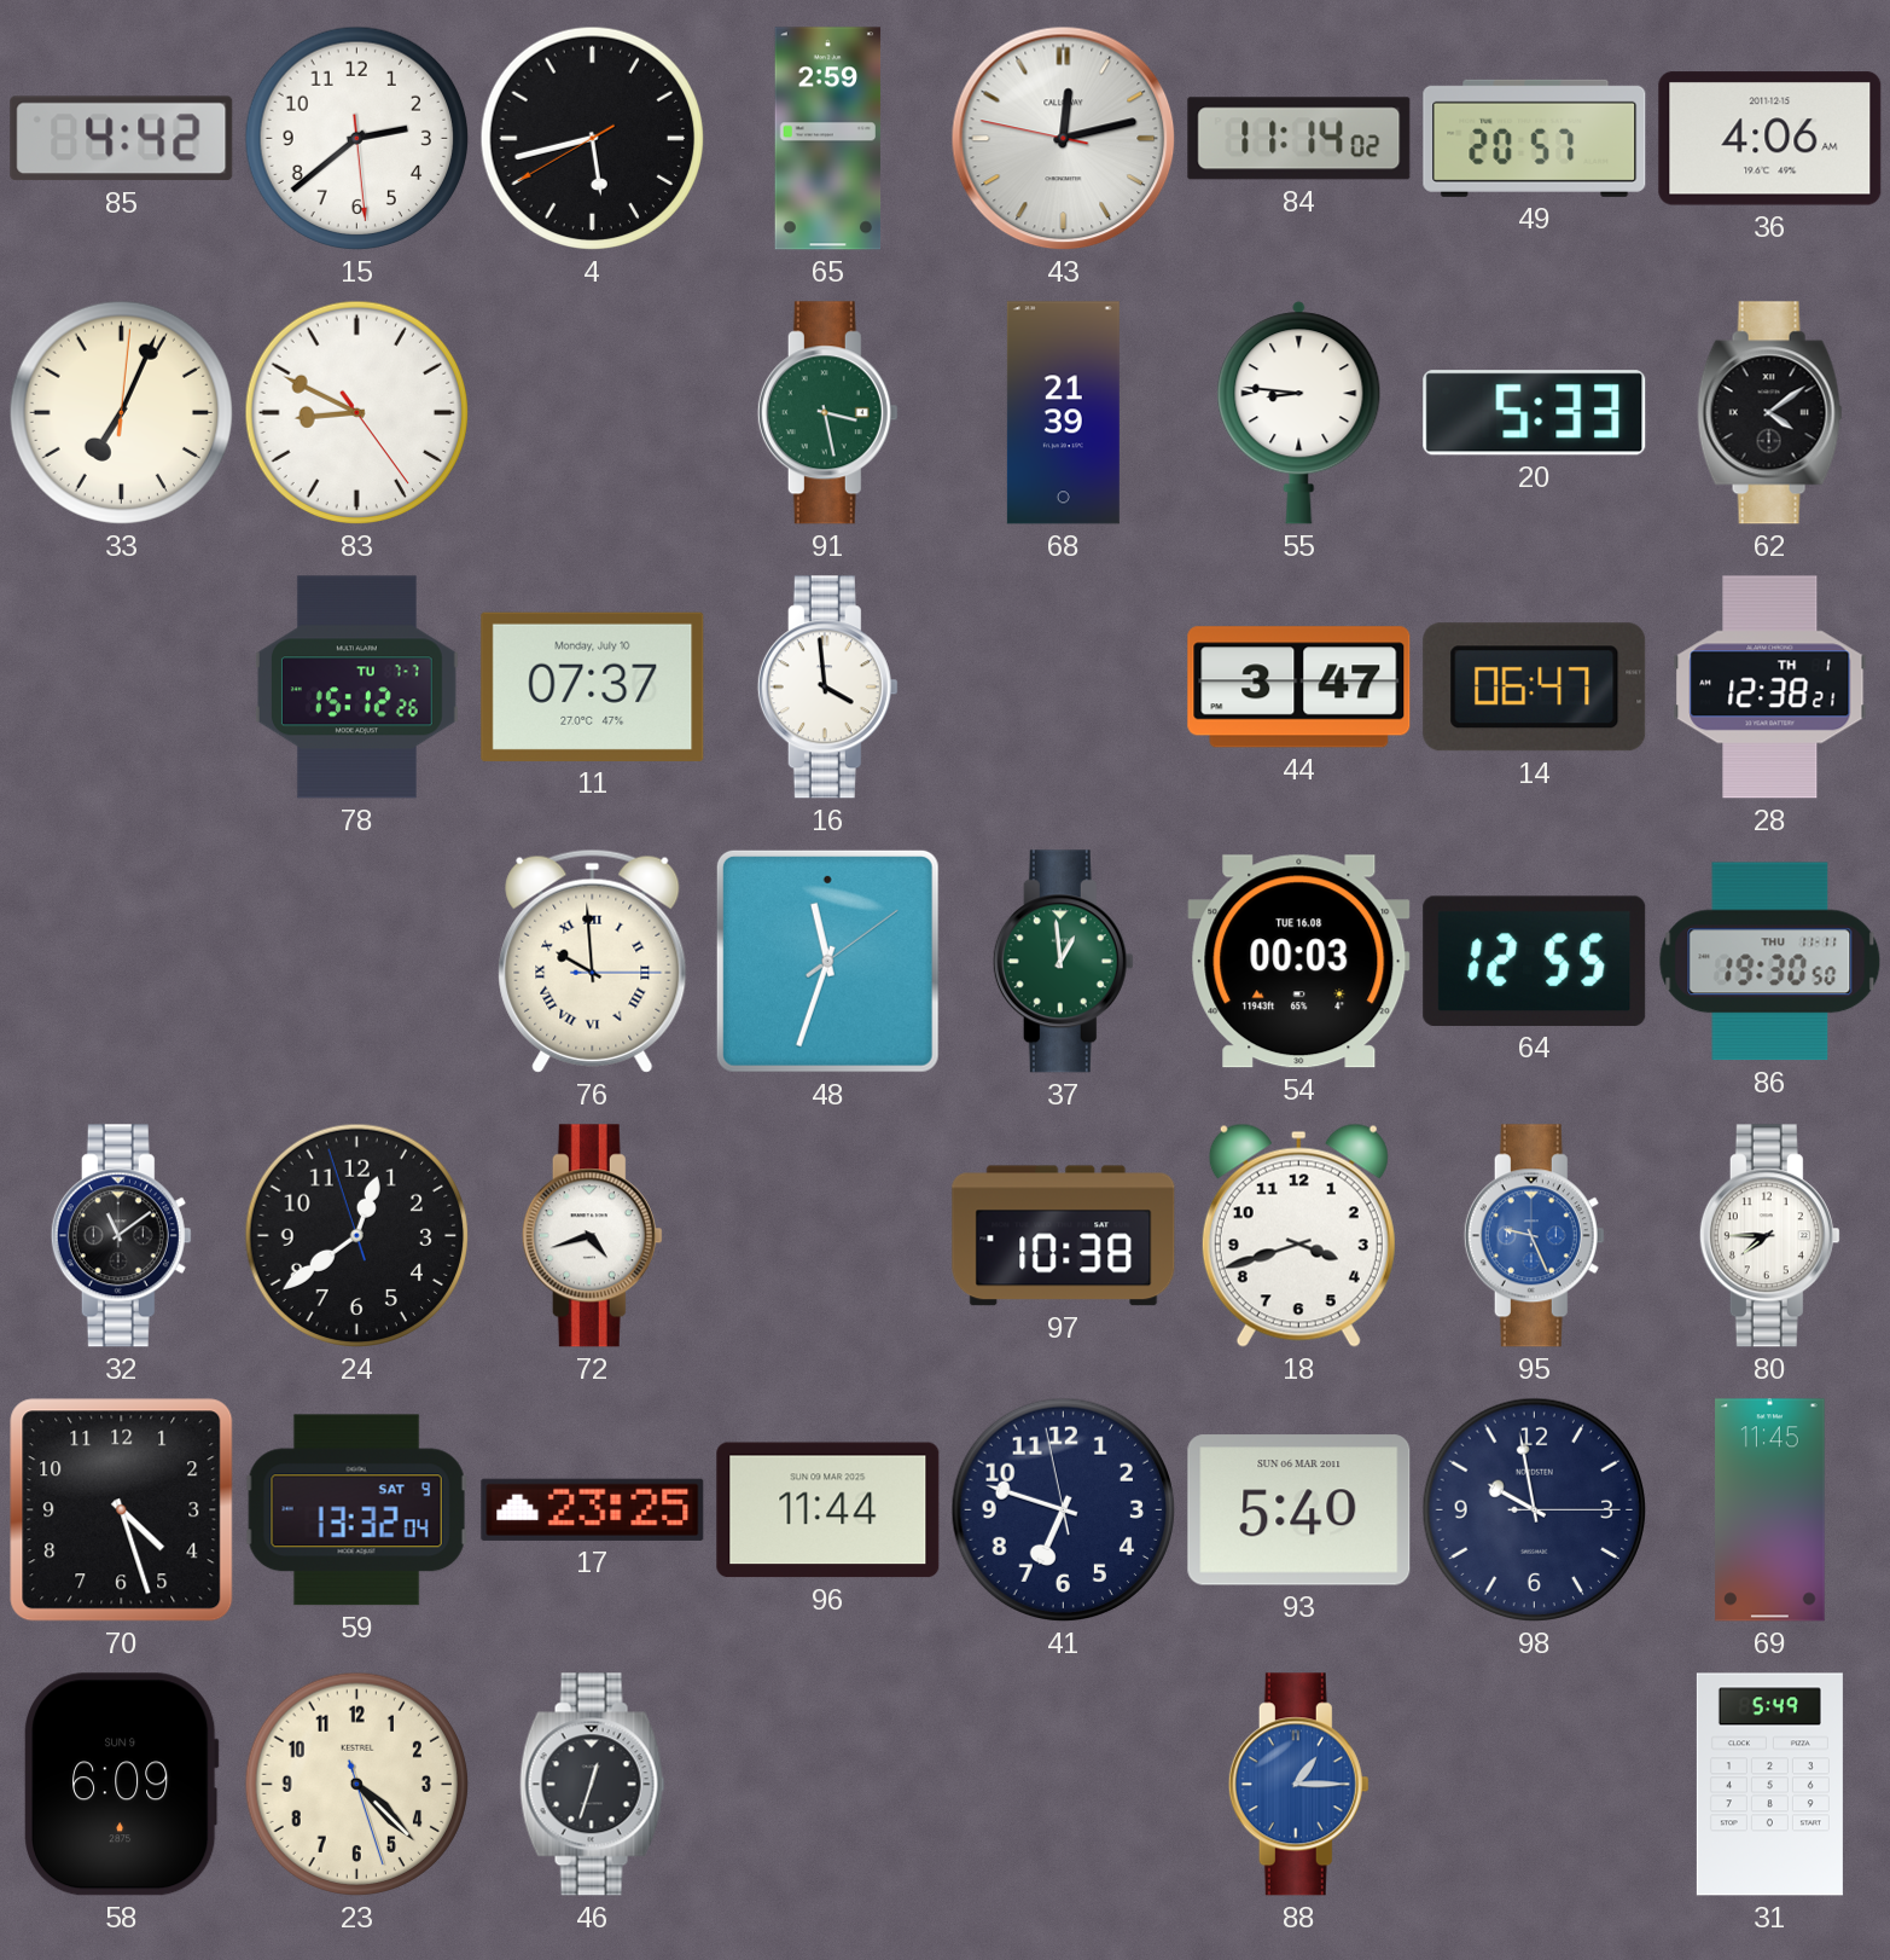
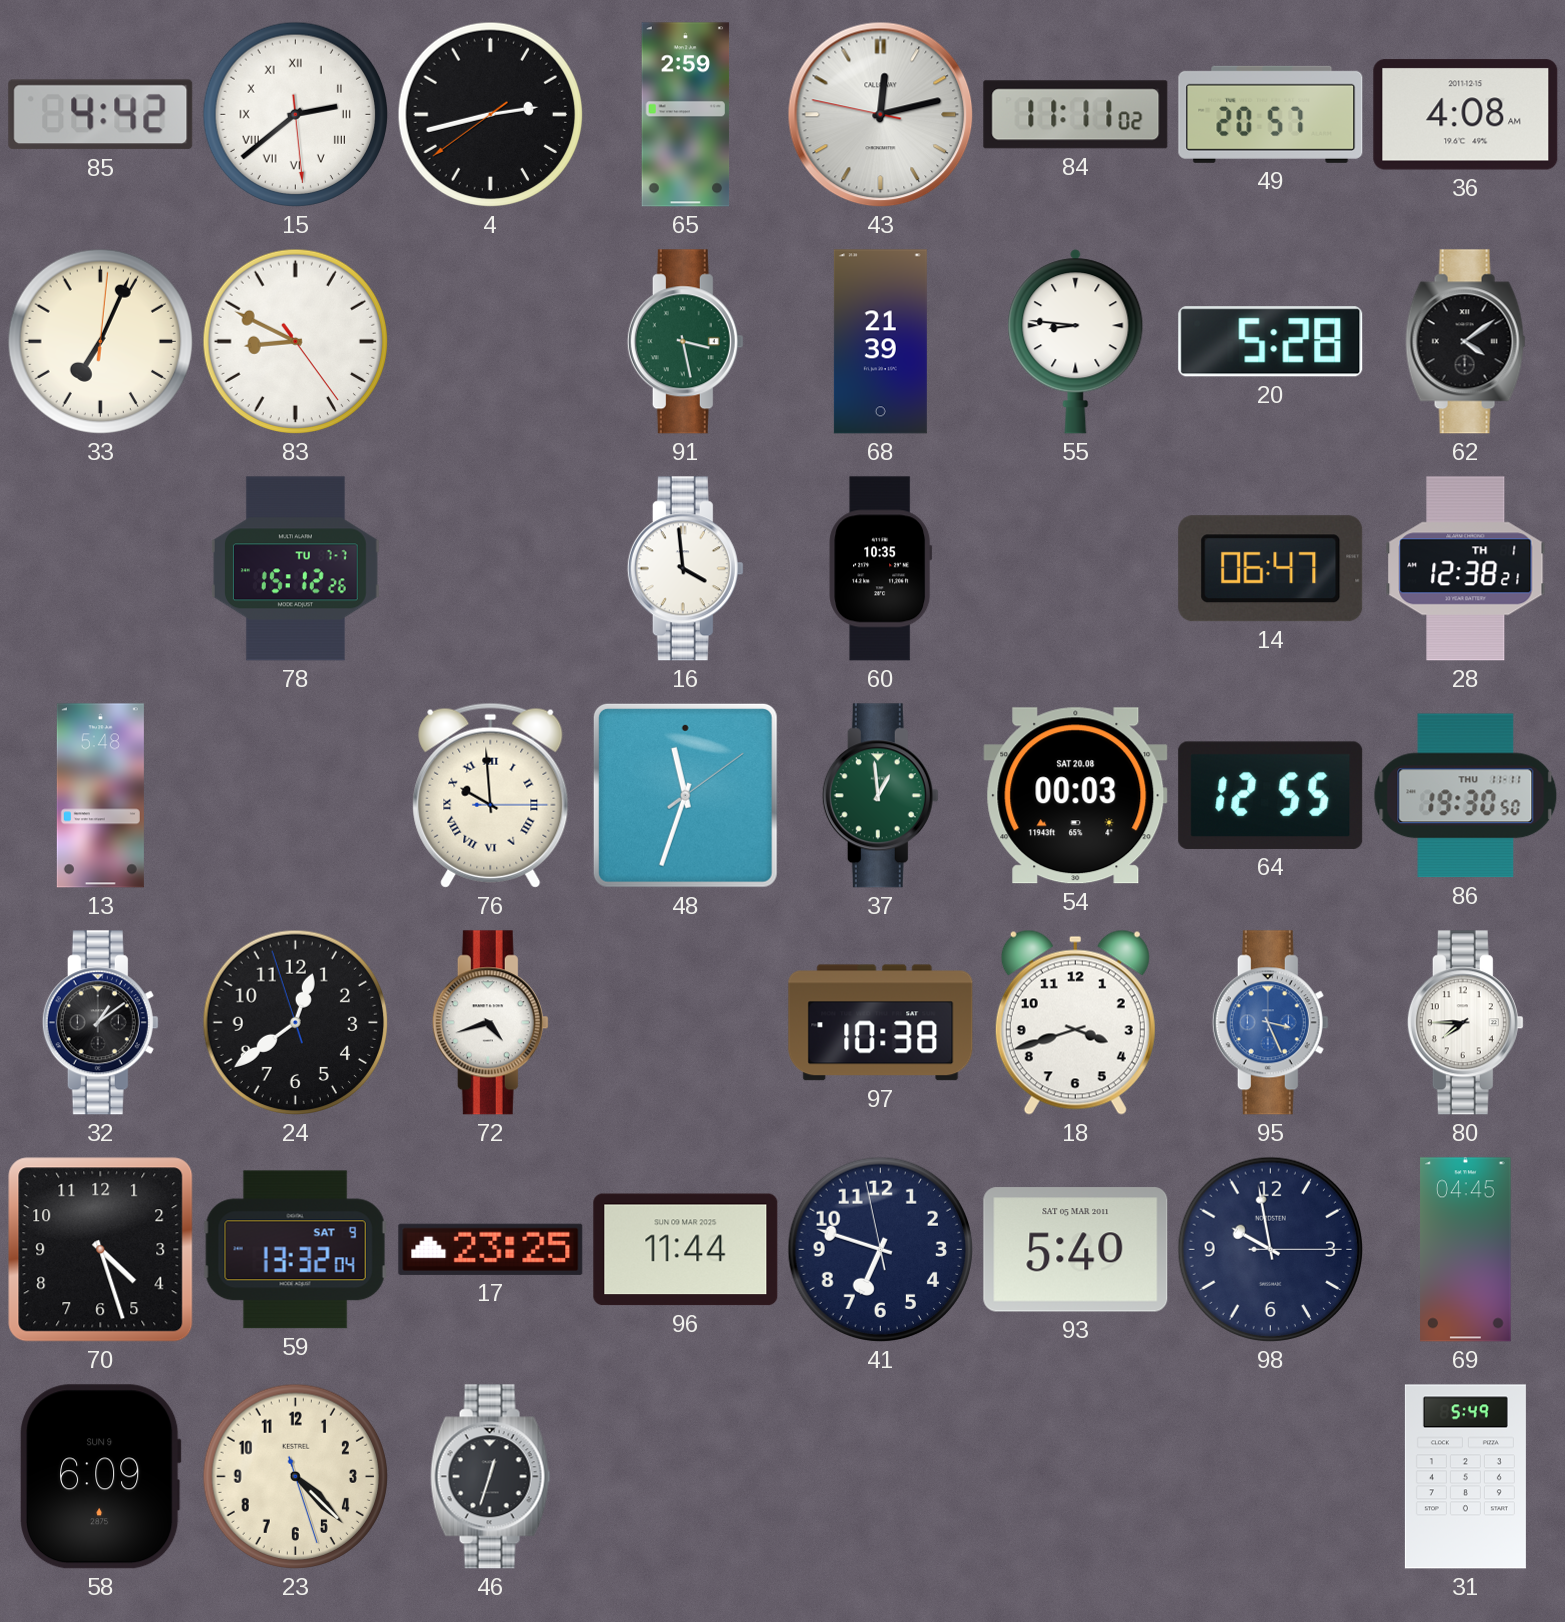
15 numerals: Arabic -> Roman (296, 115)
4: 5:42 -> 2:42 (491, 115)
84: 11:14 -> 11:11 (1076, 115)
36: 4:06 -> 4:08 (1466, 115)
20: 5:33 -> 5:28 (1271, 342)
11: 07:37 -> none (593, 686)
60: none -> 10:35 (881, 569)
44: 3:47 -> none (1299, 688)
13: none -> 5:48 (100, 796)
54 date: TUE 16.08 -> SAT 20.08 (1076, 796)
32: 11:09 -> 1:09 (100, 1023)
95: 9:26 -> 3:26 (1270, 1023)
93 date: SUN 06 MAR 2011 -> SAT 05 MAR 2011 (1076, 1250)
69: 11:45 -> 04:45 (1466, 1250)
88: 1:15 -> none (1298, 1785)
